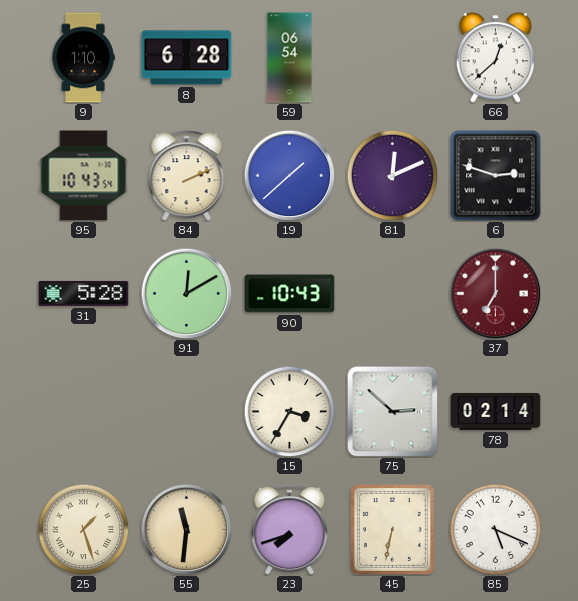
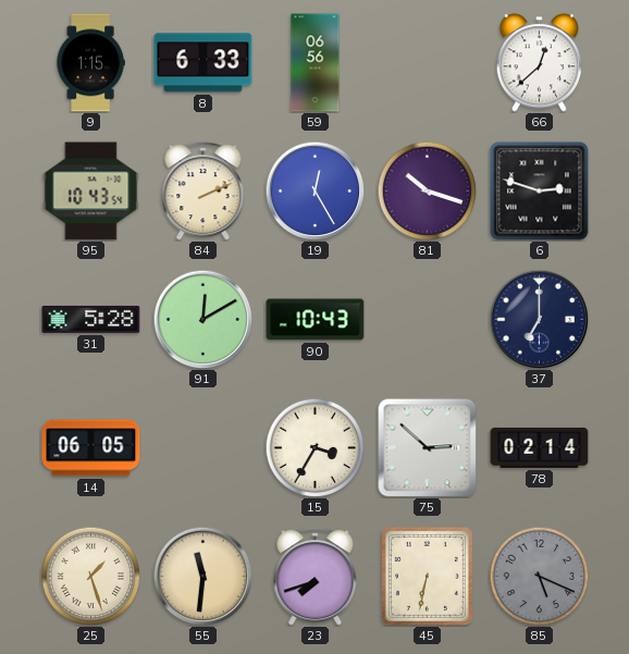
9: 1:10 -> 1:15 (90, 63)
8: 6:28 -> 6:33 (203, 63)
59: 06:54 -> 06:56 (316, 63)
19: 1:38 -> 12:25 (314, 190)
81: 12:11 -> 10:18 (427, 190)
37 dial: burgundy -> navy (539, 319)
14: none -> 06:05 (91, 448)
85 dial: white -> grey (539, 576)
